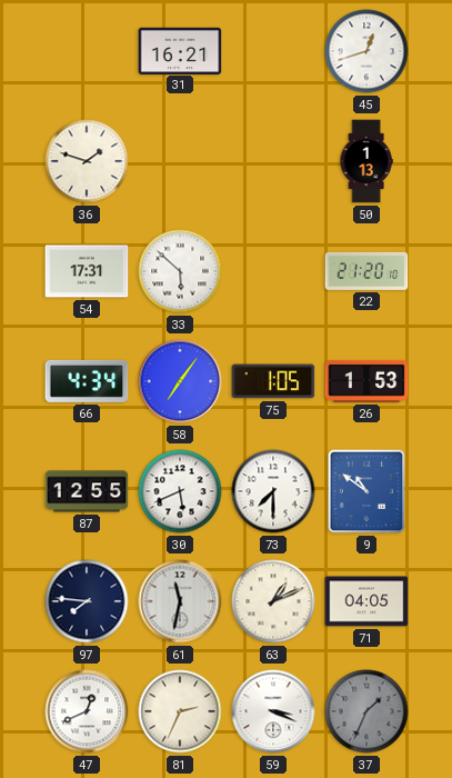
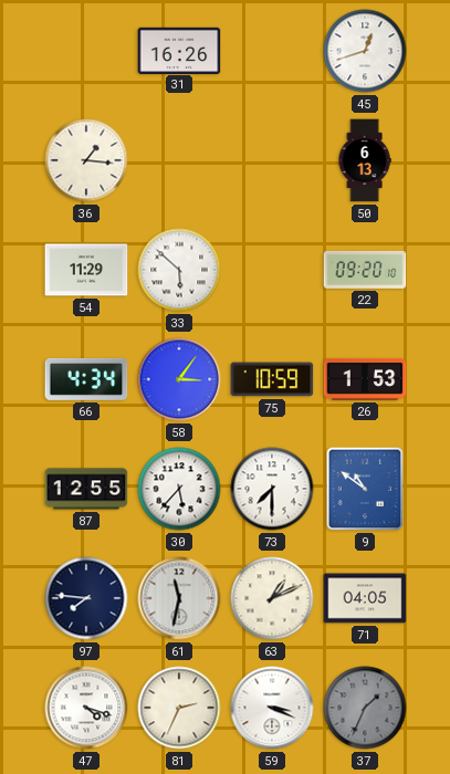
31: 16:21 -> 16:26 (179, 50)
36: 1:48 -> 1:16 (86, 160)
50: 1:13 -> 6:13 (365, 160)
54: 17:31 -> 11:29 (86, 270)
22: 21:20 -> 09:20 (365, 270)
58: 7:06 -> 3:06 (179, 379)
75: 1:05 -> 10:59 (272, 379)
30: 5:41 -> 5:37 (179, 489)
47: 12:41 -> 4:18 (86, 708)
